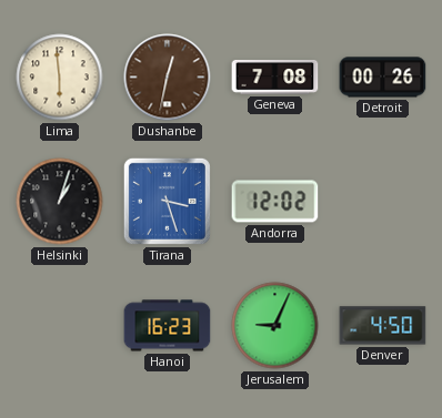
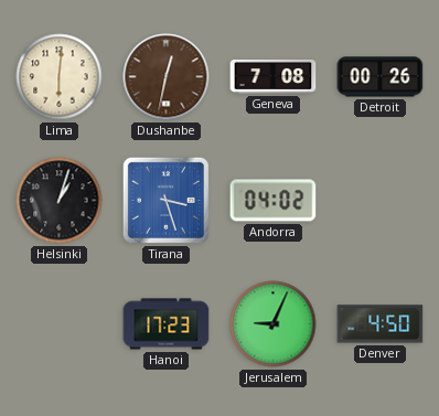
Lima: 5:59 -> 6:01 (60, 77)
Andorra: 12:02 -> 04:02 (274, 201)
Hanoi: 16:23 -> 17:23 (167, 324)
